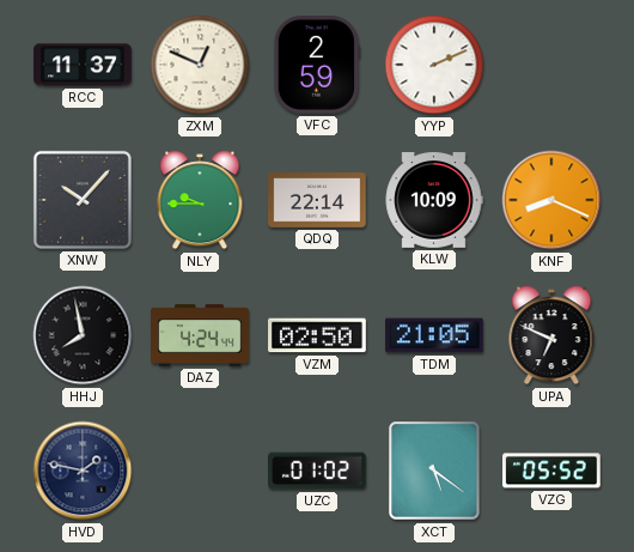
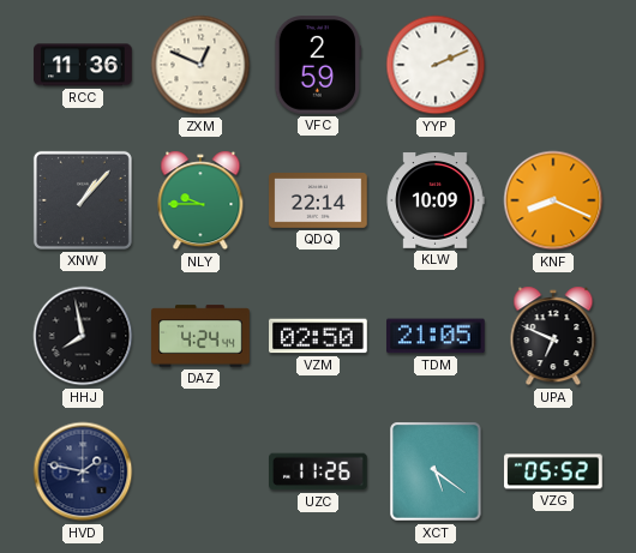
RCC: 11:37 -> 11:36 (83, 65)
XNW: 10:07 -> 1:07 (83, 200)
UZC: 01:02 -> 11:26 (319, 471)
